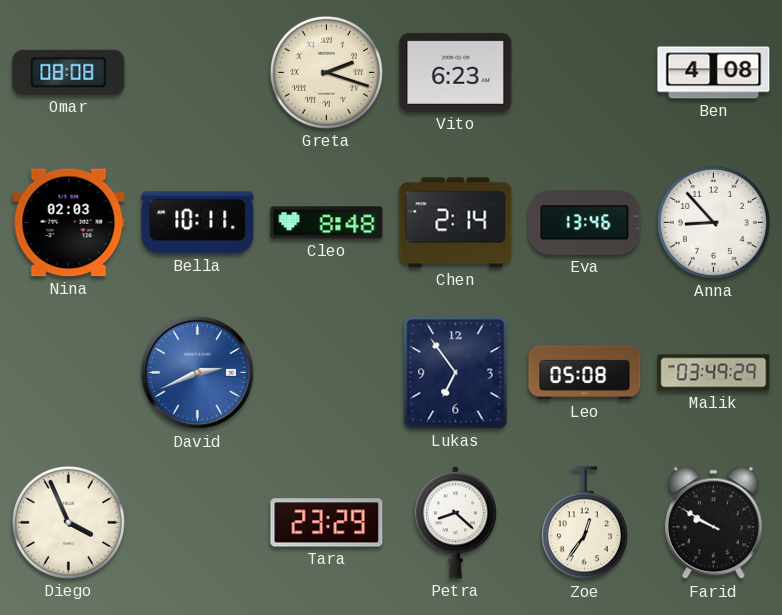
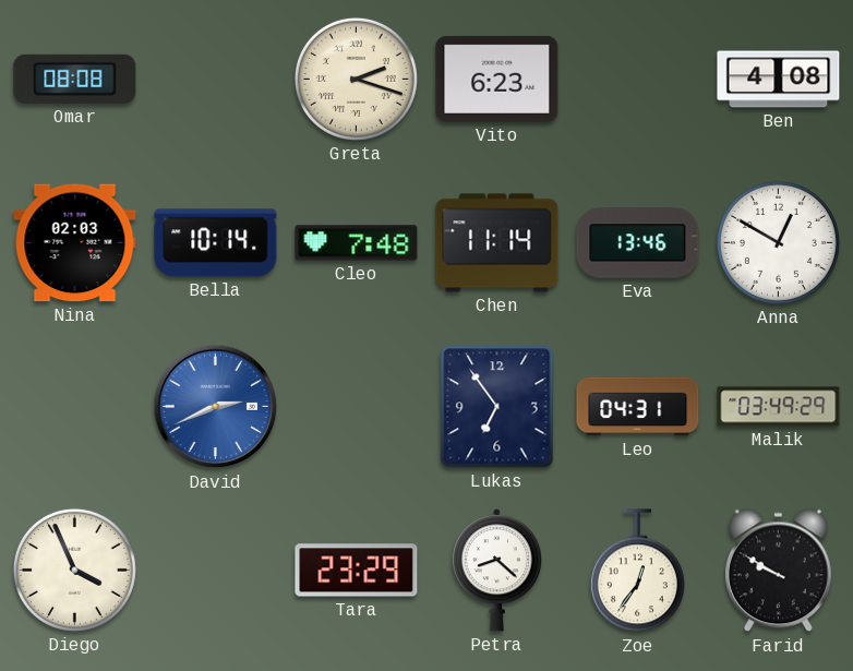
Bella: 10:11 -> 10:14 (216, 243)
Cleo: 8:48 -> 7:48 (357, 243)
Chen: 2:14 -> 11:14 (497, 243)
Anna: 8:53 -> 12:50 (778, 242)
Leo: 05:08 -> 04:31 (638, 407)
